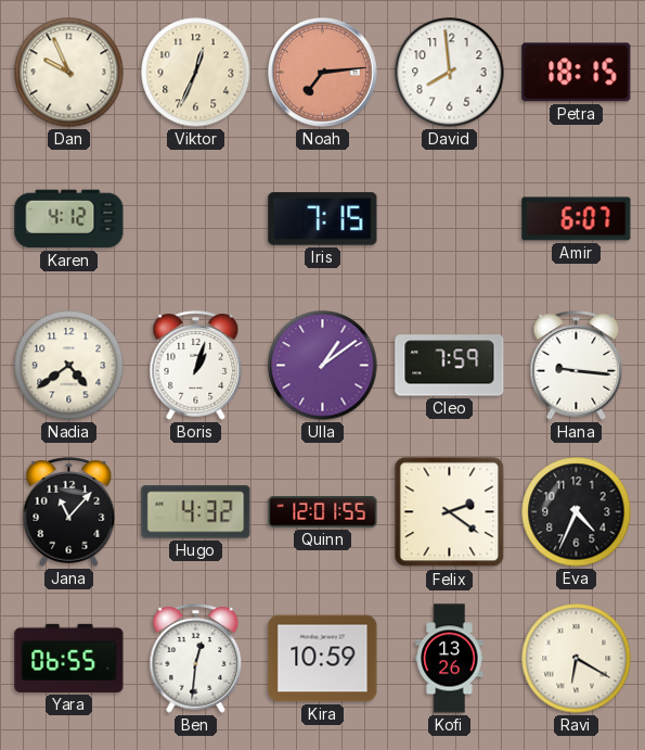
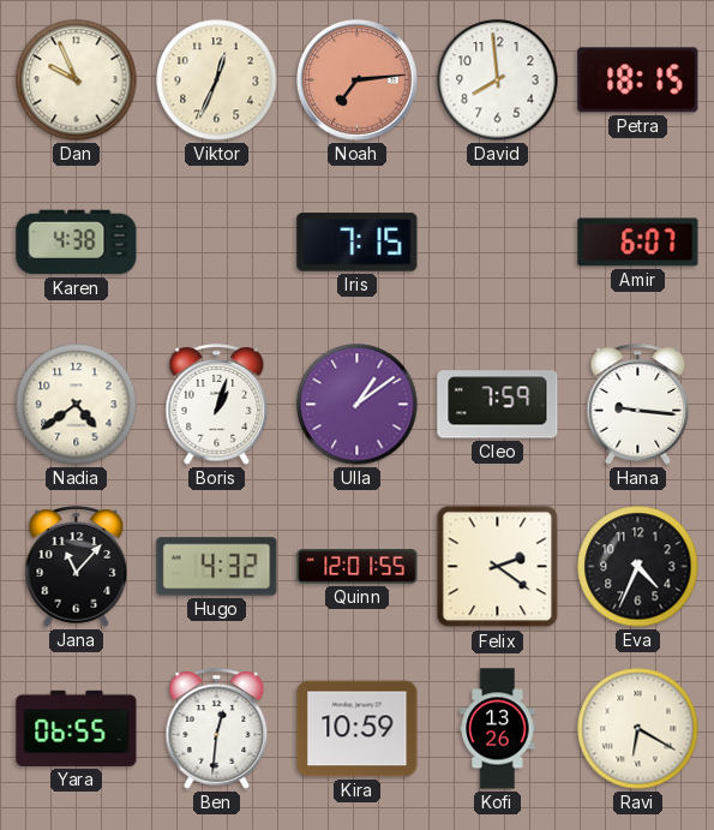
Karen: 4:12 -> 4:38 (77, 243)
